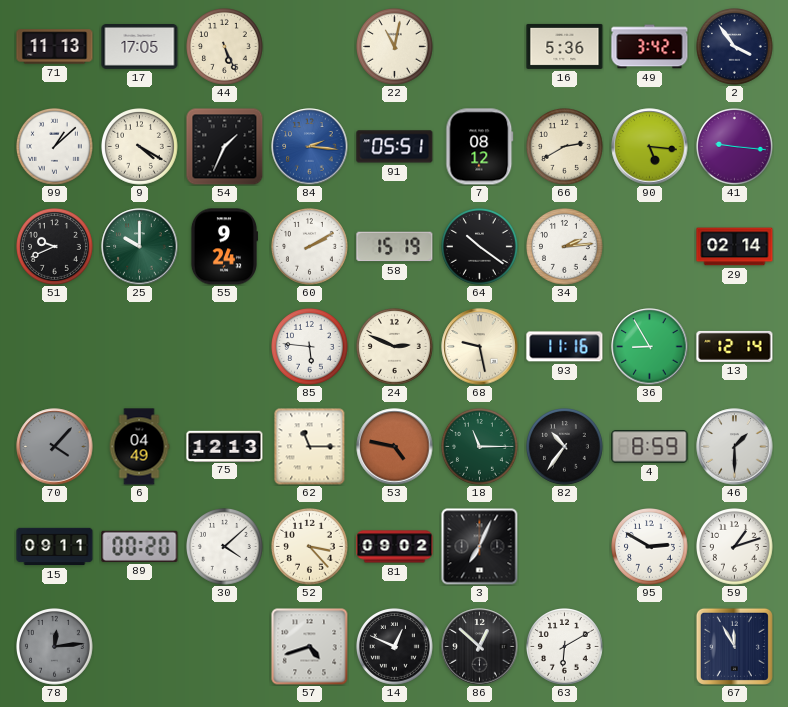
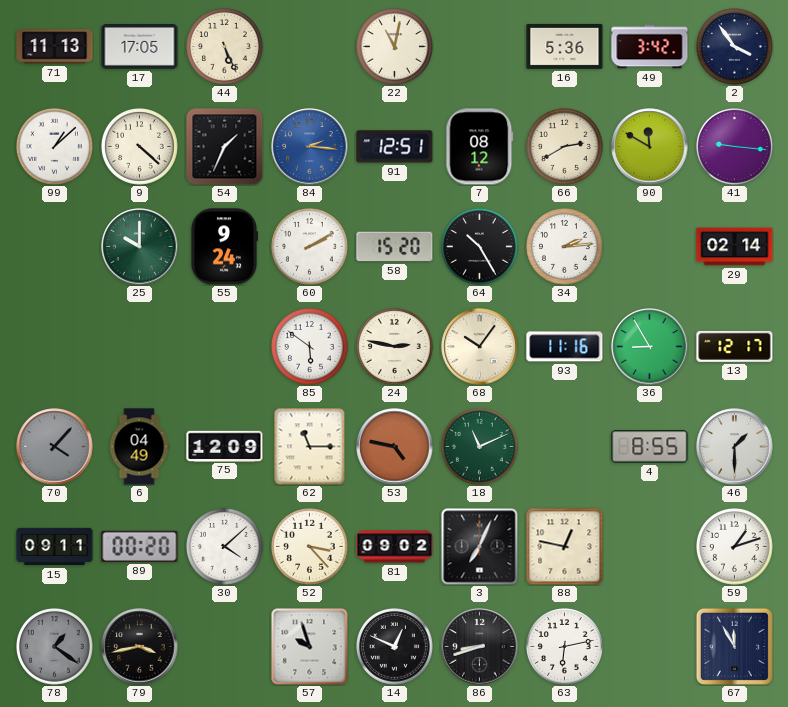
9: 4:20 -> 4:22 (140, 147)
91: 05:51 -> 12:51 (395, 147)
90: 5:16 -> 11:50 (650, 147)
51: 9:41 -> none (55, 247)
58: 15:19 -> 15:20 (395, 247)
64: 10:21 -> 10:25 (480, 247)
85: 5:46 -> 5:51 (310, 347)
24: 2:49 -> 2:47 (395, 347)
68: 9:28 -> 10:06 (480, 347)
13: 12:14 -> 12:17 (735, 346)
75: 12:13 -> 12:09 (225, 446)
18: 11:15 -> 11:11 (480, 447)
82: 10:36 -> none (565, 447)
4: 8:59 -> 8:55 (650, 447)
88: none -> 12:47 (564, 546)
95: 2:50 -> none (650, 547)
78: 12:14 -> 1:21 (55, 647)
79: none -> 3:43 (140, 647)
57: 4:42 -> 9:57 (310, 647)
86: 12:52 -> 8:42 (480, 647)
63: 6:10 -> 6:13 (565, 647)
